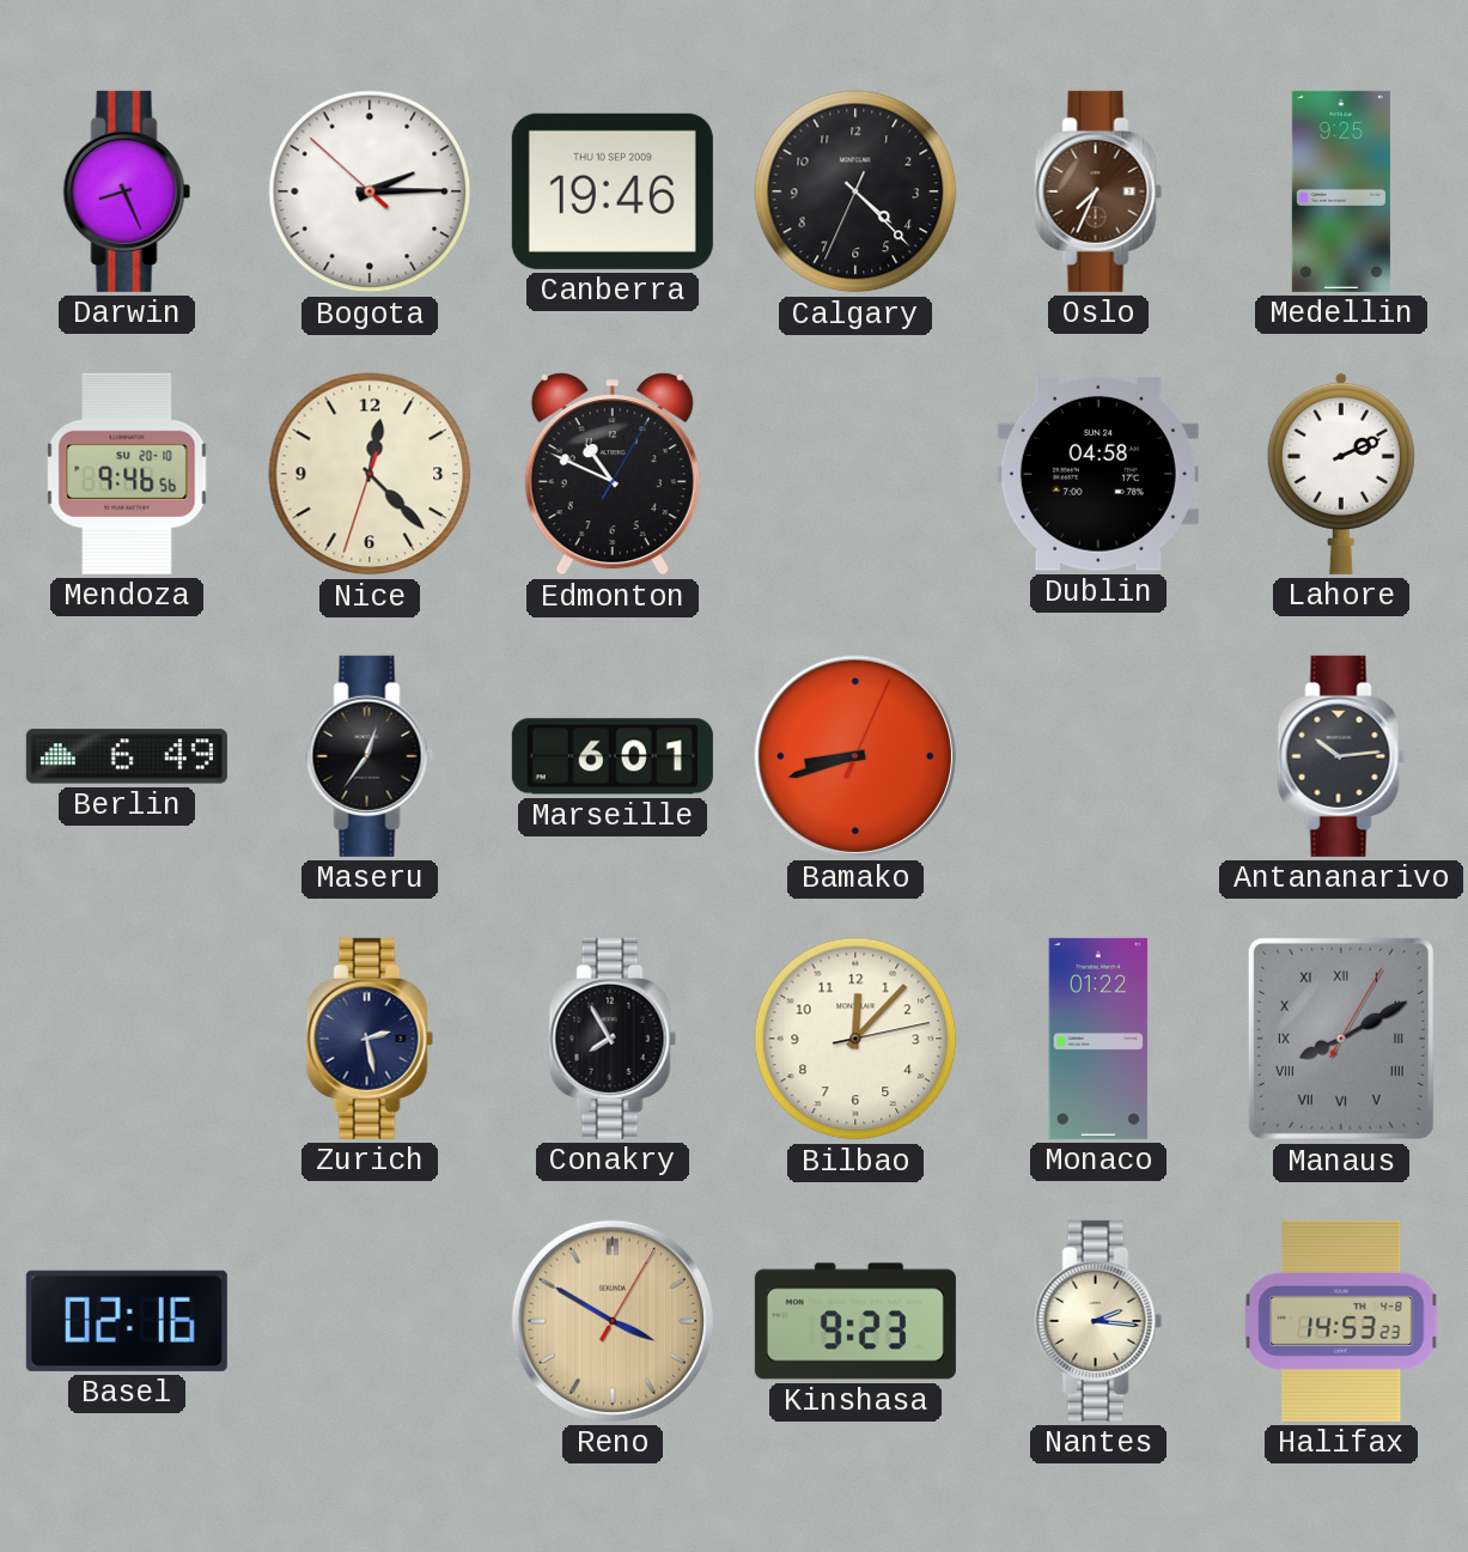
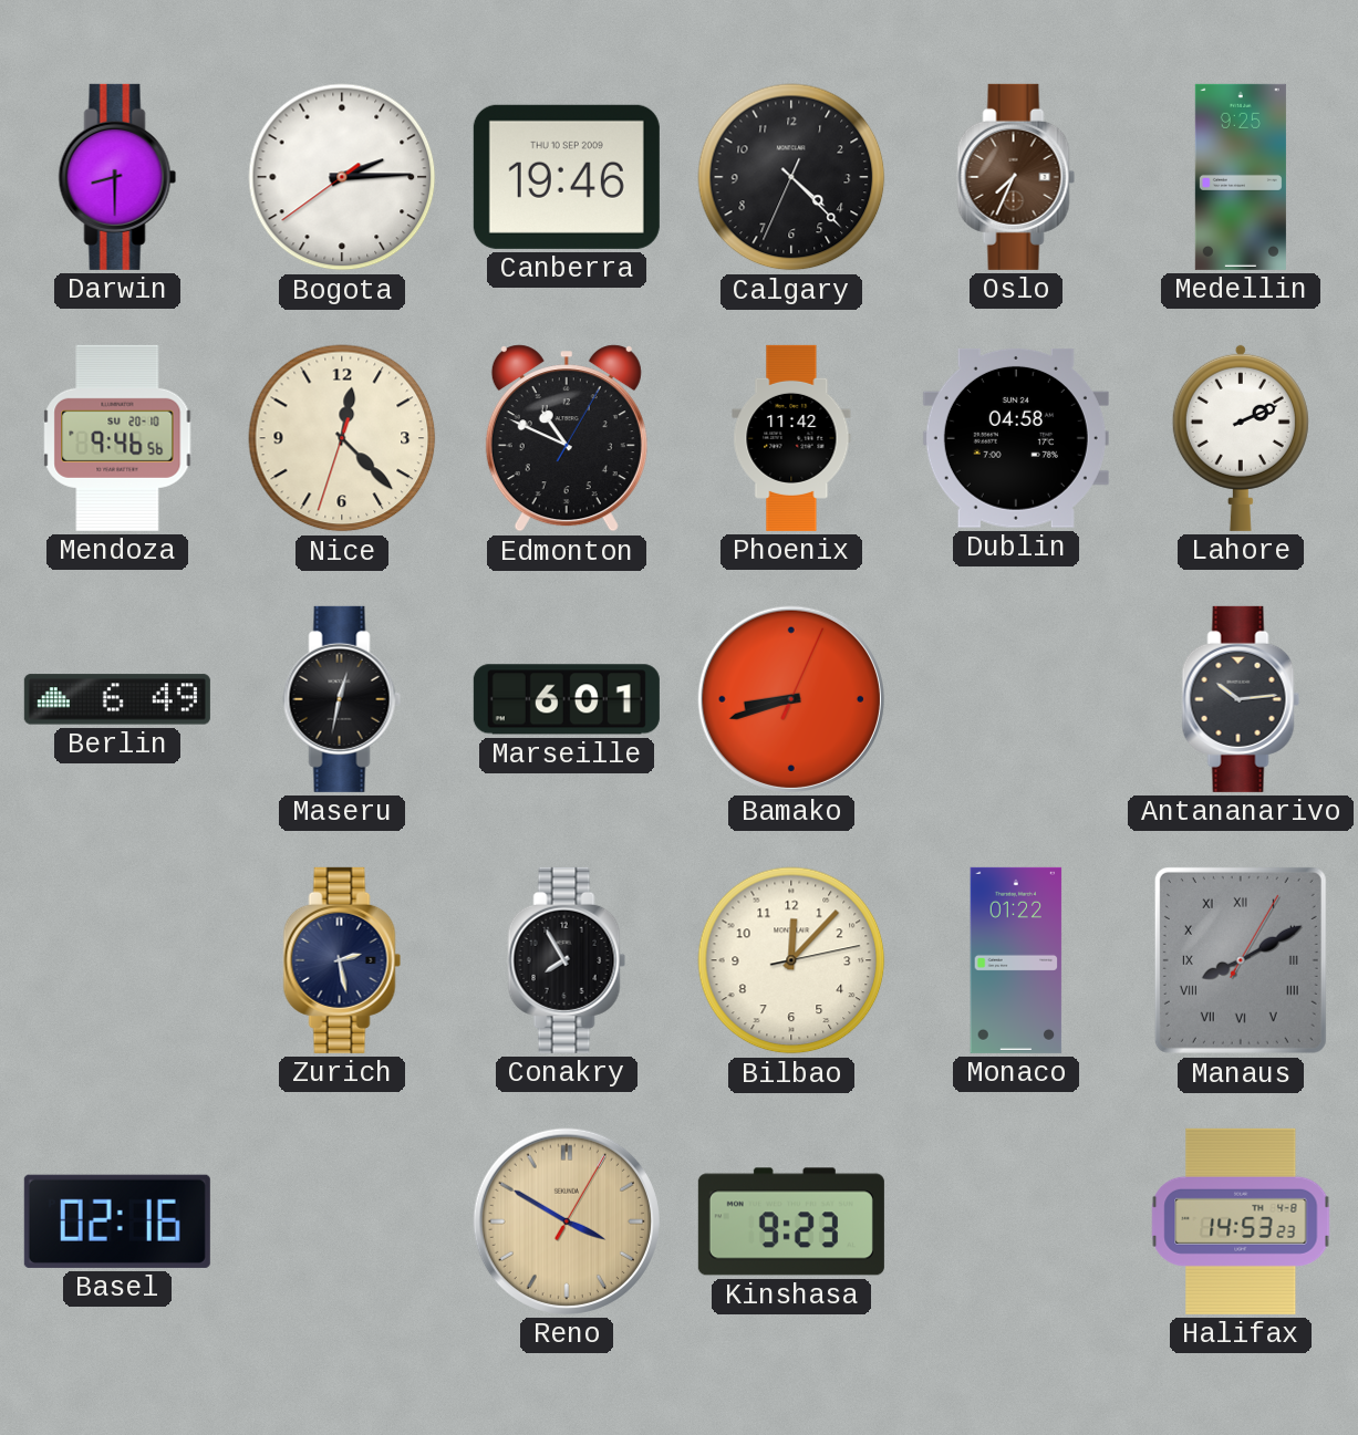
Darwin: 8:26 -> 8:30 (117, 177)
Bogota: 2:14:52 -> 2:14:39 (342, 177)
Phoenix: none -> 11:42 (791, 438)
Maseru: 12:36 -> 12:32 (342, 699)
Nantes: 2:16 -> none (1098, 1321)
